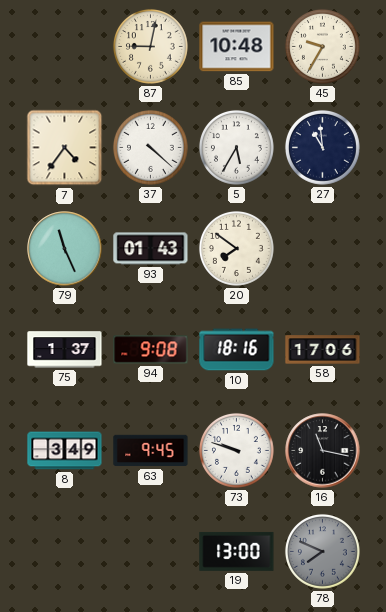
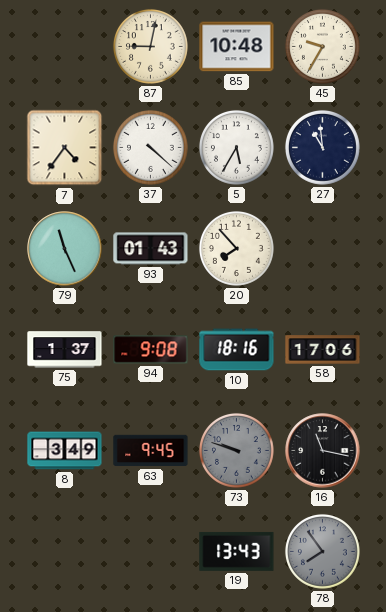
20: 7:51 -> 7:53 (236, 248)
73 dial: white -> grey (236, 450)
19: 13:00 -> 13:43 (237, 551)
78: 7:49 -> 7:54 (322, 551)
